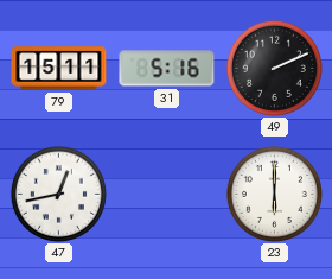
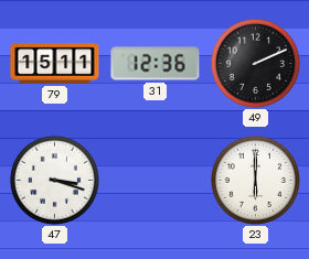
31: 5:16 -> 12:36 (156, 64)
47: 12:43 -> 3:18 (54, 180)
